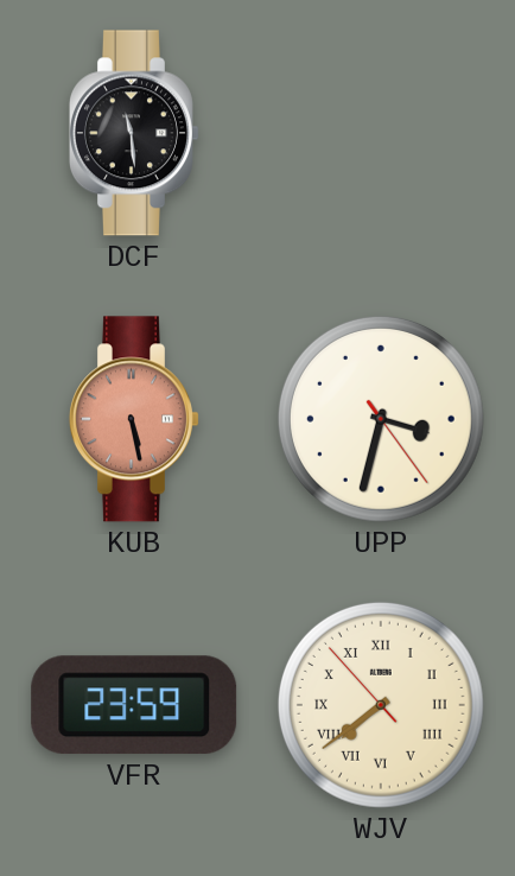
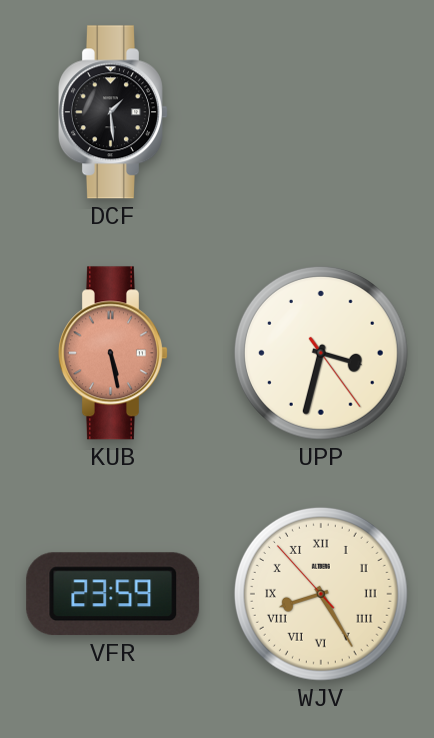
DCF: 11:29 -> 1:29 (113, 112)
WJV: 7:38 -> 8:24 (321, 594)
